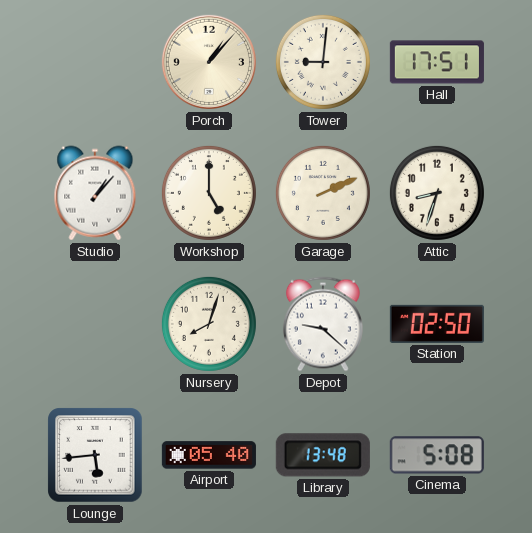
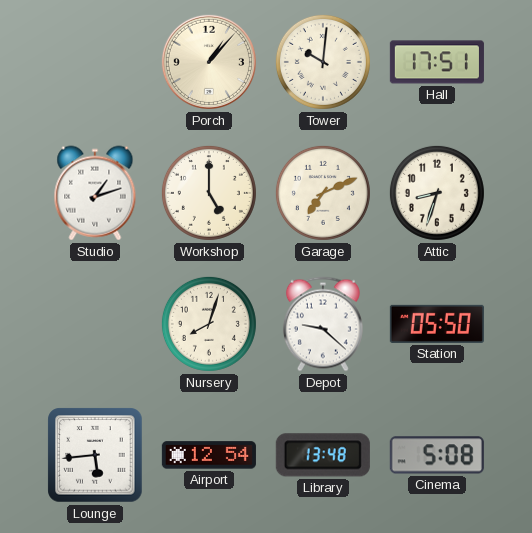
Tower: 9:01 -> 10:01 (323, 62)
Studio: 1:07 -> 1:12 (95, 193)
Garage: 2:11 -> 7:11 (323, 193)
Station: 02:50 -> 05:50 (437, 324)
Airport: 05:40 -> 12:54 (209, 455)
